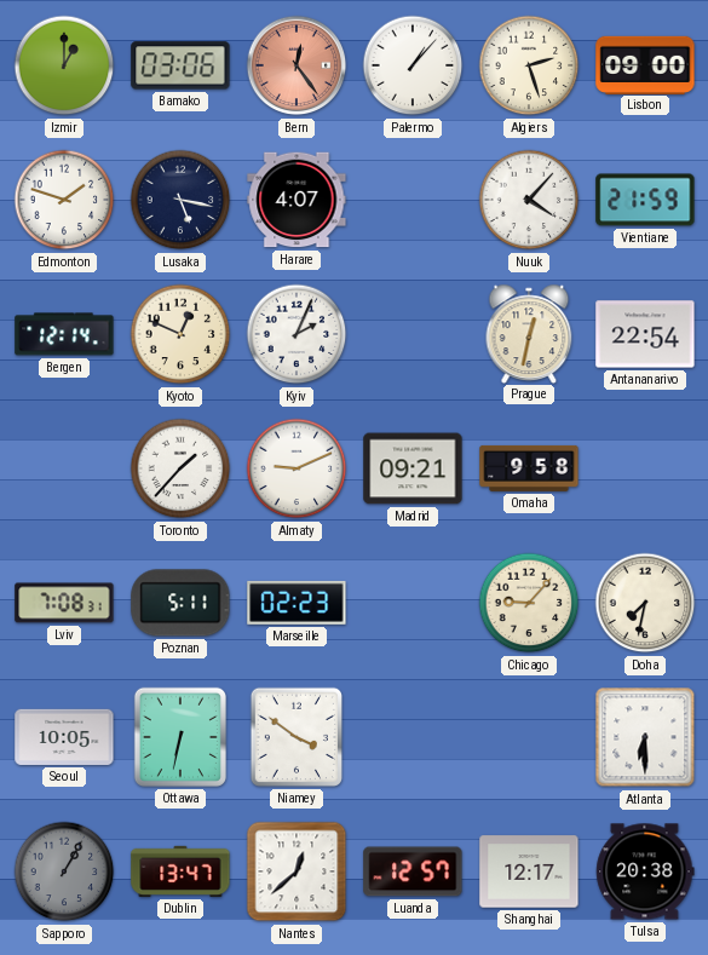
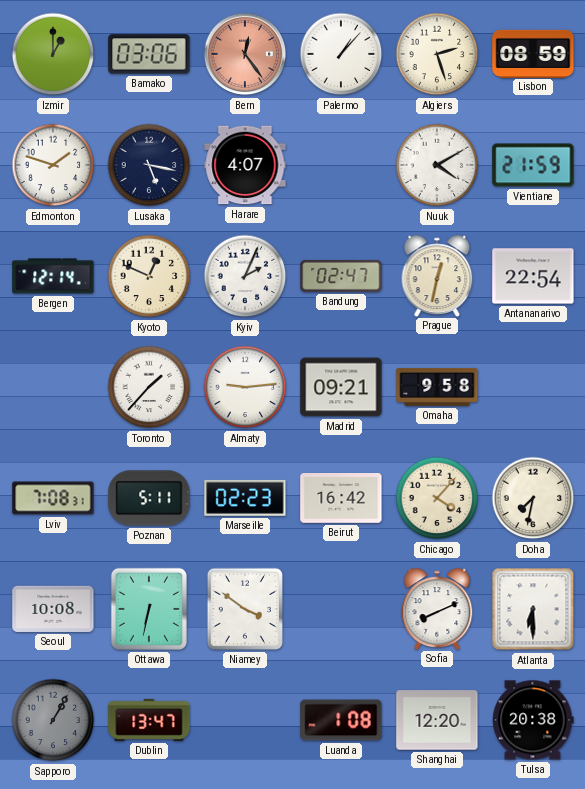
Lisbon: 09:00 -> 08:59 (533, 53)
Nuuk: 4:07 -> 4:10 (437, 165)
Bandung: none -> 02:47 (341, 276)
Almaty: 9:11 -> 9:14 (245, 387)
Beirut: none -> 16:42 (341, 499)
Chicago: 9:07 -> 4:07 (437, 498)
Seoul: 10:05 -> 10:08 (53, 609)
Sofia: none -> 8:11 (437, 608)
Nantes: 12:38 -> none (297, 871)
Luanda: 12:57 -> 1:08 (341, 720)
Shanghai: 12:17 -> 12:20 (437, 720)
